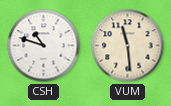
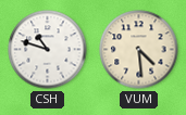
VUM: 11:29 -> 4:29 (139, 50)
